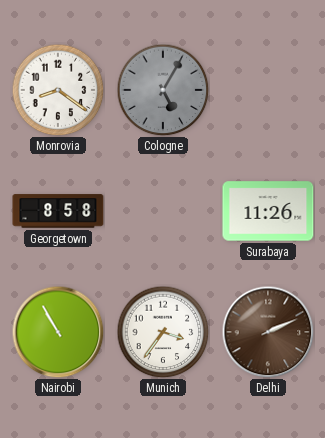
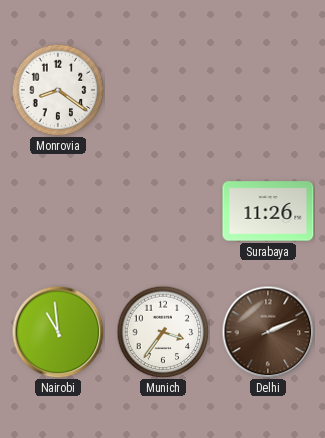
Cologne: 5:05 -> none (163, 90)
Georgetown: 8:58 -> none (58, 211)
Nairobi: 10:55 -> 10:59 (58, 332)
